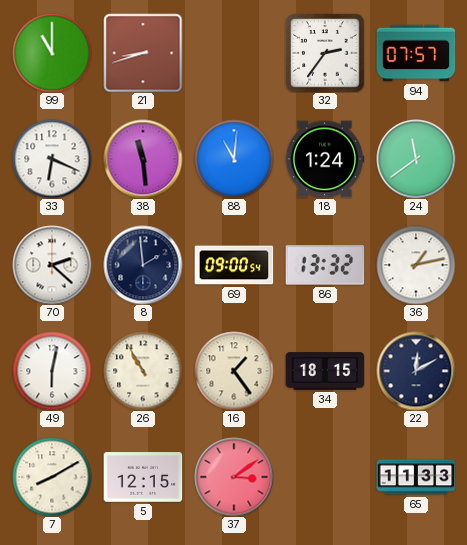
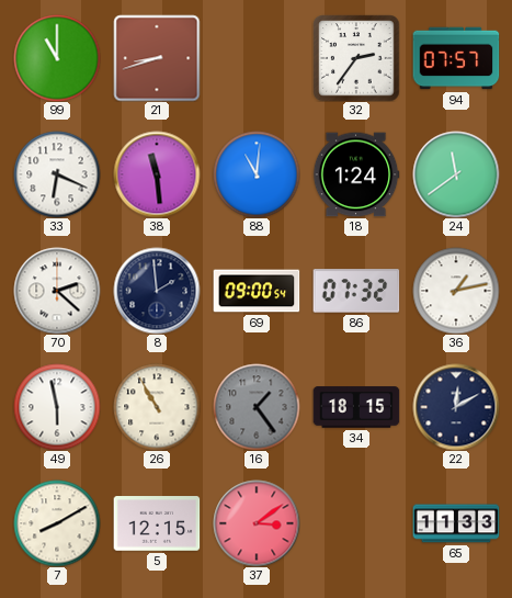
86: 13:32 -> 07:32 (356, 291)
49: 6:02 -> 5:58 (57, 407)
16 dial: cream -> grey (257, 407)
